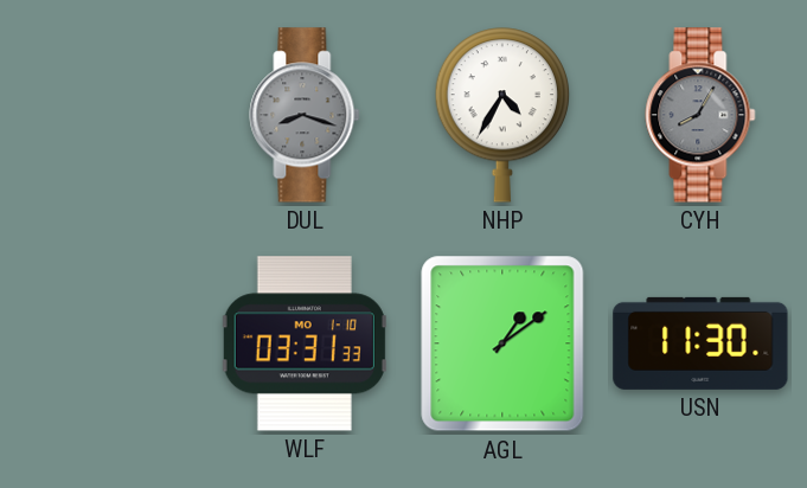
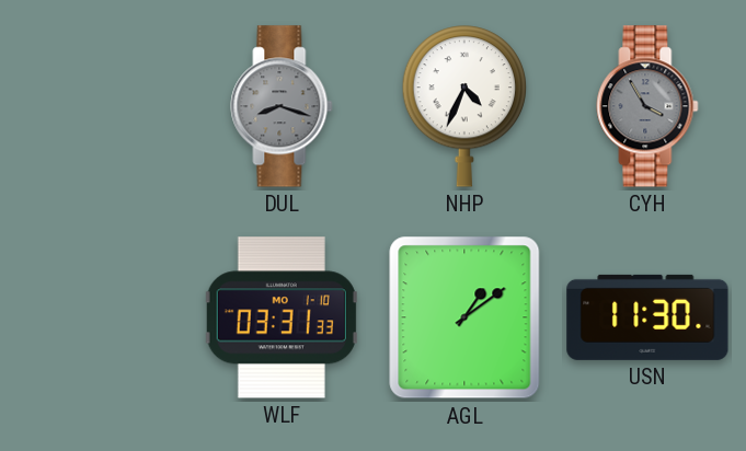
NHP: 4:35 -> 4:34 (463, 106)
CYH: 8:05 -> 3:55 (647, 106)
